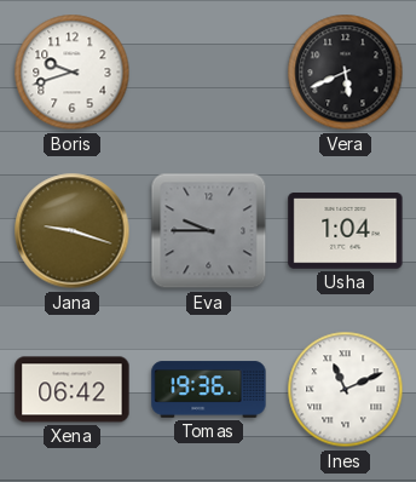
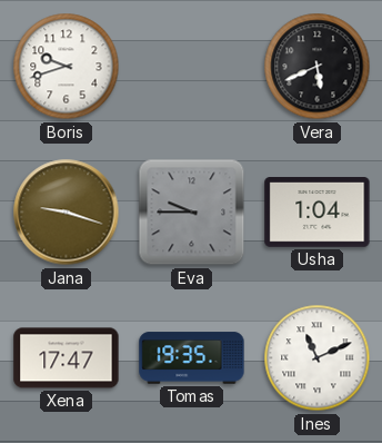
Xena: 06:42 -> 17:47 (67, 358)
Tomas: 19:36 -> 19:35 (192, 358)
